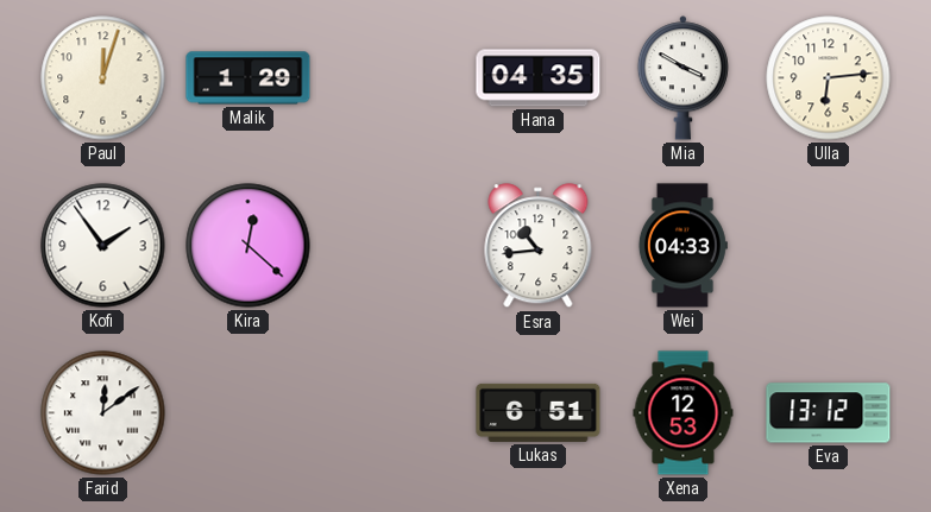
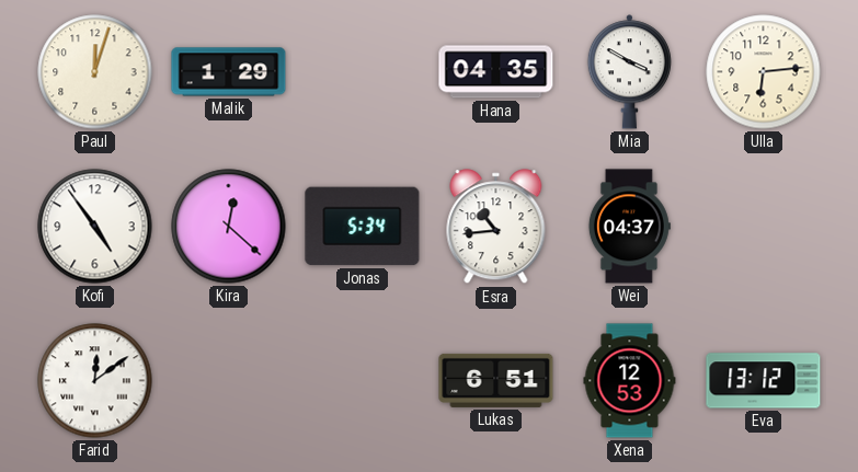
Kofi: 1:54 -> 4:54 (95, 227)
Jonas: none -> 5:34 (363, 227)
Wei: 04:33 -> 04:37 (629, 227)
